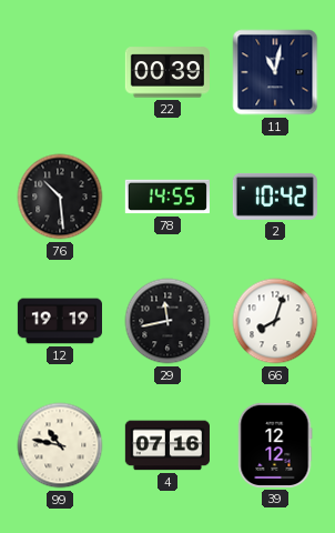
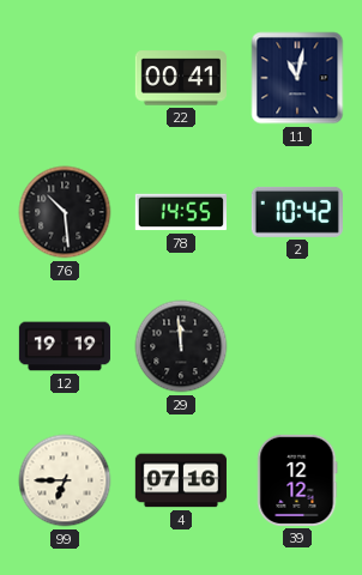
22: 00:39 -> 00:41 (181, 78)
29: 11:43 -> 11:59 (181, 346)
66: 8:03 -> none (275, 321)
99: 10:47 -> 6:45 (65, 480)
